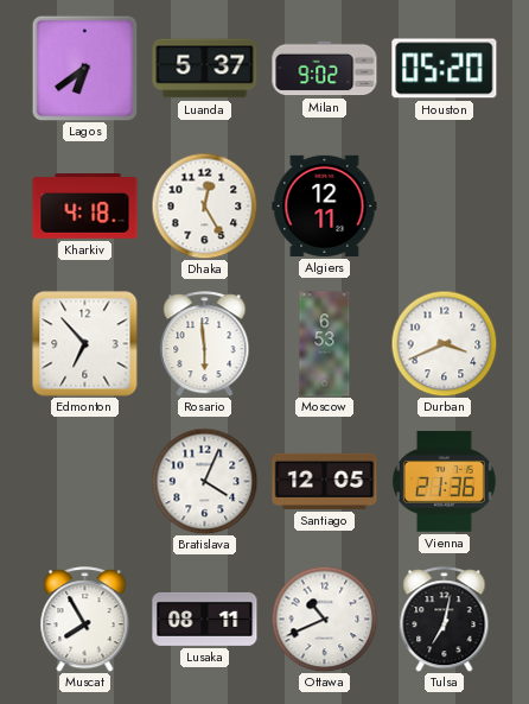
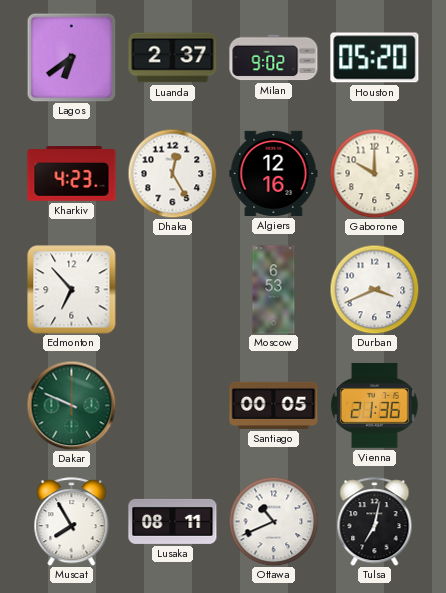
Luanda: 5:37 -> 2:37 (173, 58)
Kharkiv: 4:18 -> 4:23 (72, 174)
Algiers: 12:11 -> 12:16 (274, 173)
Gaborone: none -> 10:00 (374, 173)
Rosario: 5:59 -> none (205, 344)
Dakar: none -> 9:49 (71, 405)
Bratislava: 4:04 -> none (204, 481)
Santiago: 12:05 -> 00:05 (274, 405)
